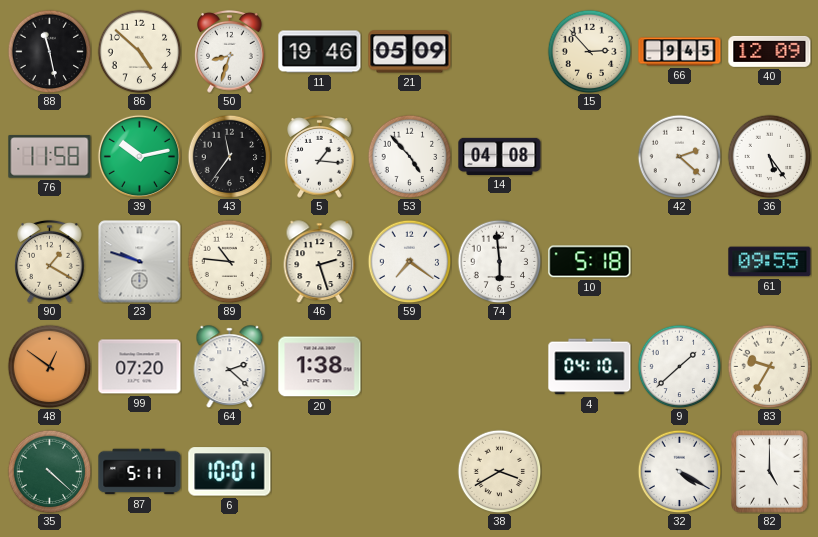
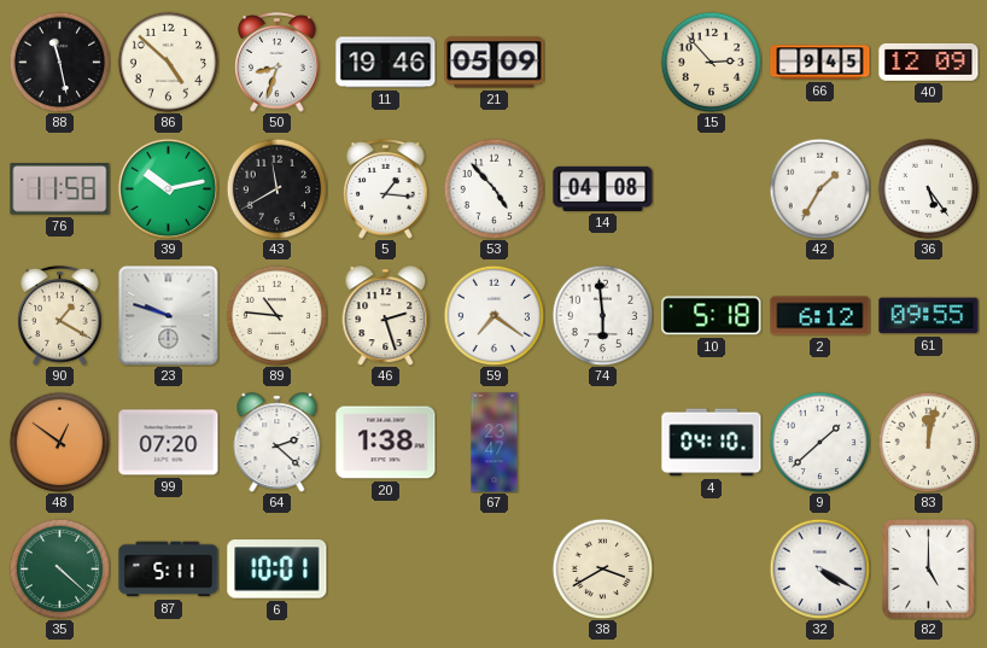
43: 11:36 -> 11:40 (276, 188)
42: 2:22 -> 1:35 (819, 188)
2: none -> 6:12 (820, 316)
67: none -> 23:47 (495, 443)
83: 9:35 -> 12:02 (928, 442)
